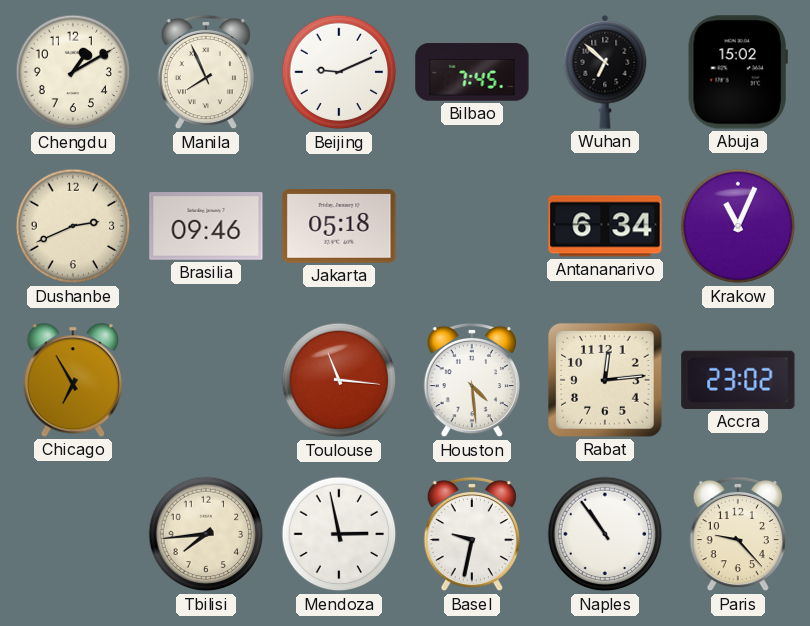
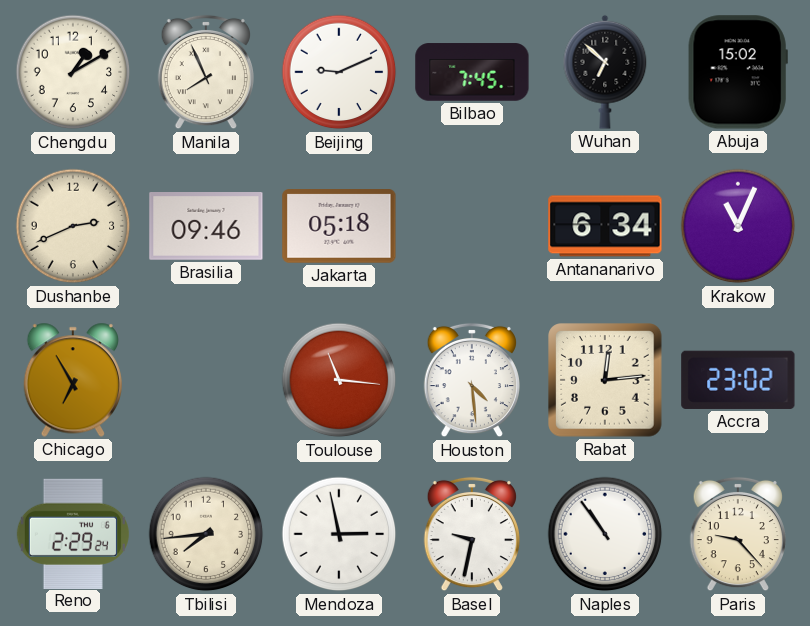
Reno: none -> 2:29 (73, 533)
